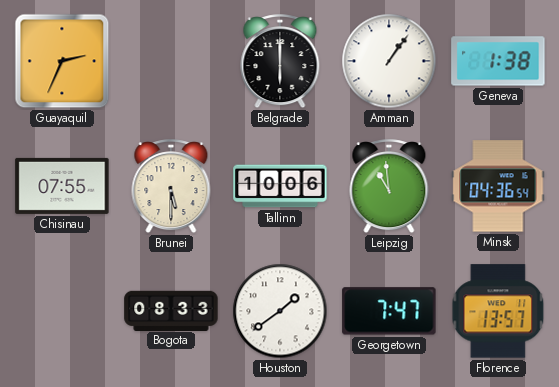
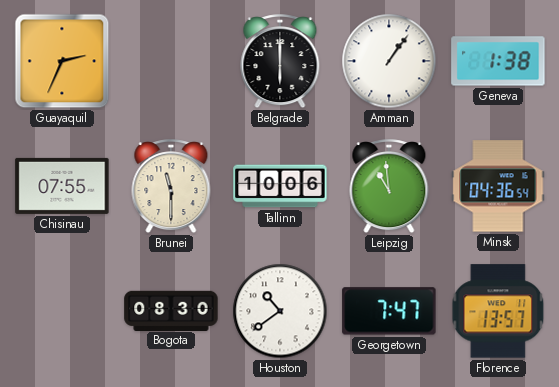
Brunei: 5:30 -> 11:30 (171, 187)
Bogota: 08:33 -> 08:30 (171, 310)
Houston: 1:39 -> 10:39 (280, 311)
